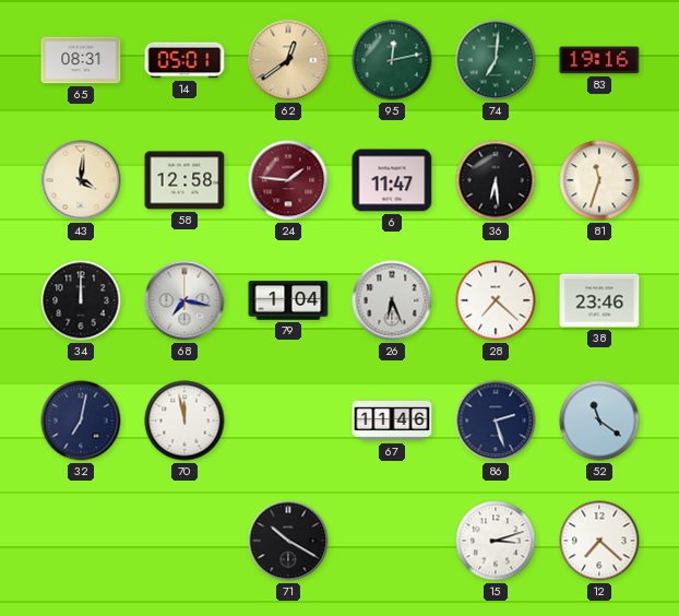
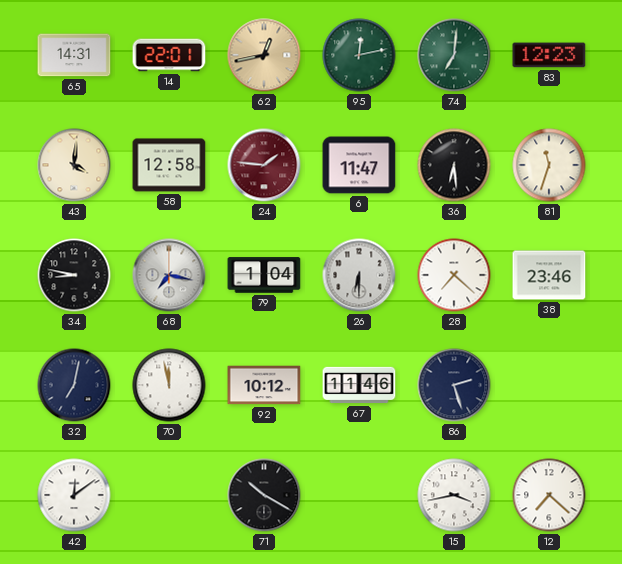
65: 08:31 -> 14:31 (74, 55)
14: 05:01 -> 22:01 (169, 55)
62: 12:39 -> 12:43 (264, 55)
83: 19:16 -> 12:23 (549, 55)
34: 12:00 -> 8:47 (74, 275)
26: 6:26 -> 6:30 (359, 275)
92: none -> 10:12 (264, 385)
52: 11:21 -> none (599, 420)
42: none -> 12:09 (74, 495)
15: 3:12 -> 3:43 (454, 495)
